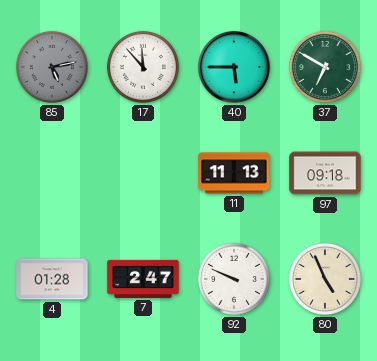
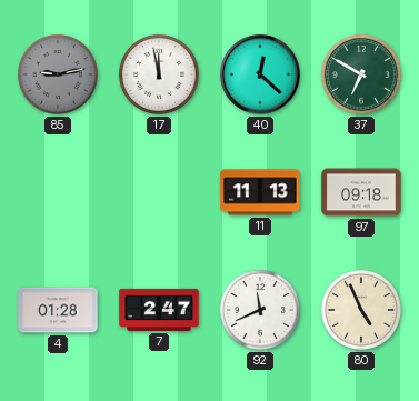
85: 5:13 -> 9:13 (58, 74)
17: 11:53 -> 11:58 (159, 74)
40: 5:45 -> 12:22 (260, 74)
92: 9:49 -> 11:41 (260, 310)
